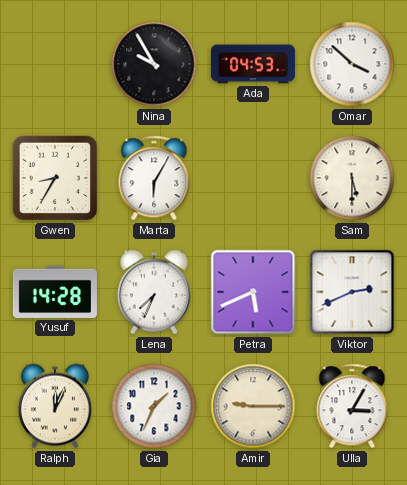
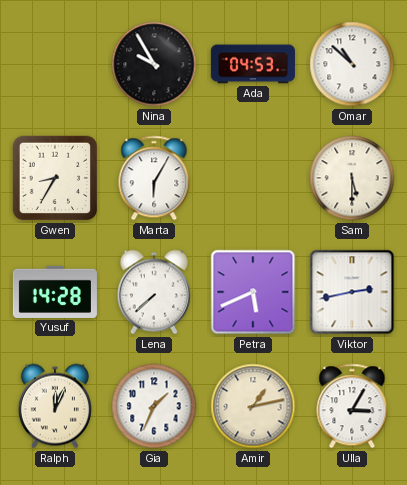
Omar: 3:52 -> 10:52 (352, 64)
Lena: 7:34 -> 7:38 (154, 292)
Viktor: 2:41 -> 2:43 (352, 292)
Amir: 9:15 -> 1:13 (253, 406)
